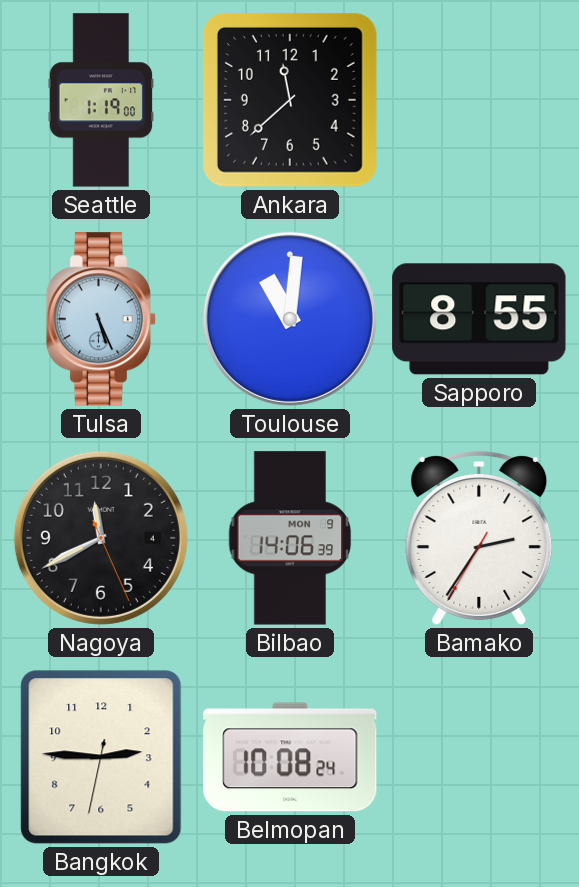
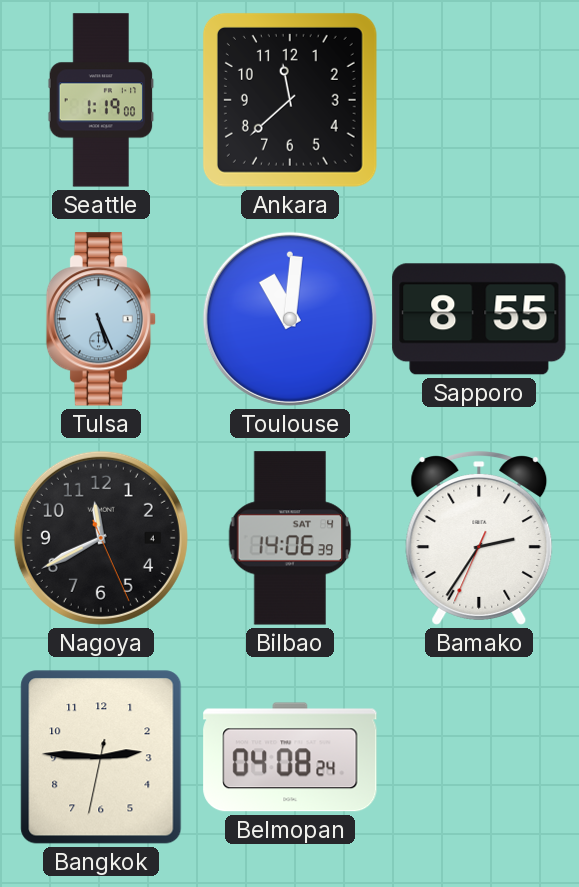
Bilbao date: MON 9 -> SAT 4 (290, 538)
Bamako: 2:35:35 -> 2:35:34 (479, 538)
Belmopan: 10:08 -> 04:08 (290, 757)
